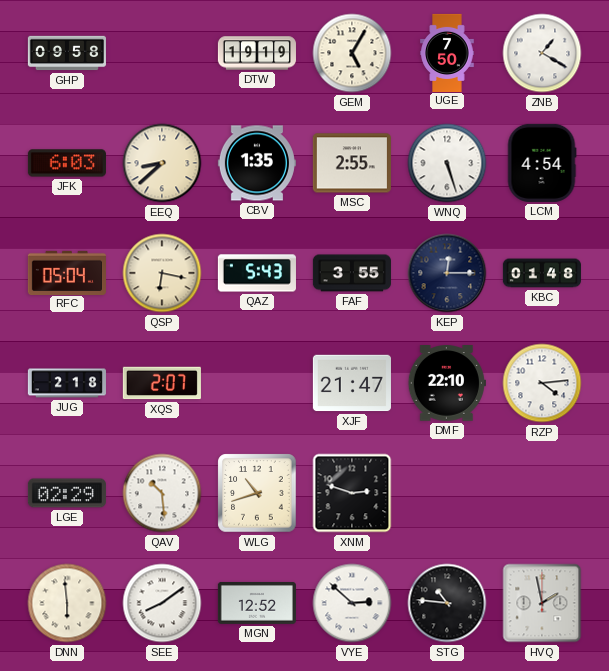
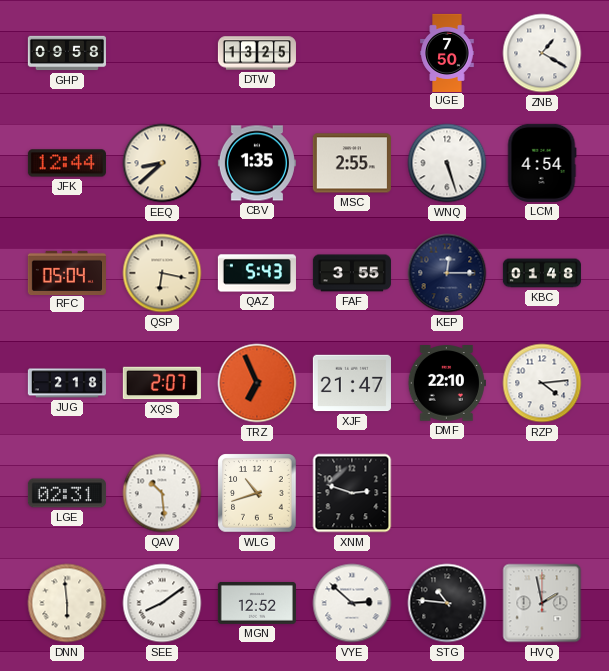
DTW: 19:19 -> 13:25 (257, 53)
GEM: 5:05 -> none (352, 53)
JFK: 6:03 -> 12:44 (67, 163)
TRZ: none -> 6:56 (257, 383)
LGE: 02:29 -> 02:31 (67, 493)
